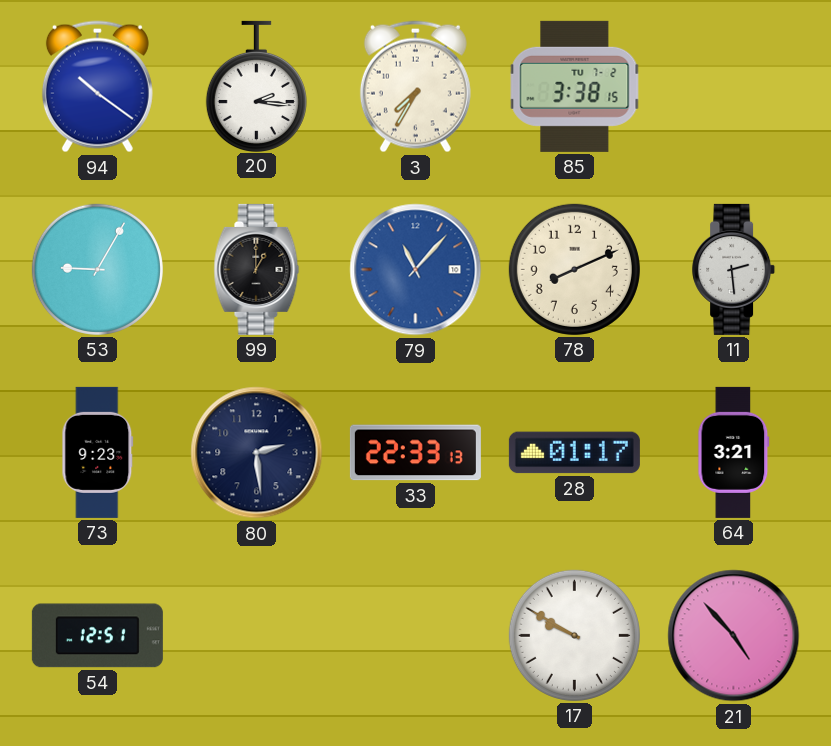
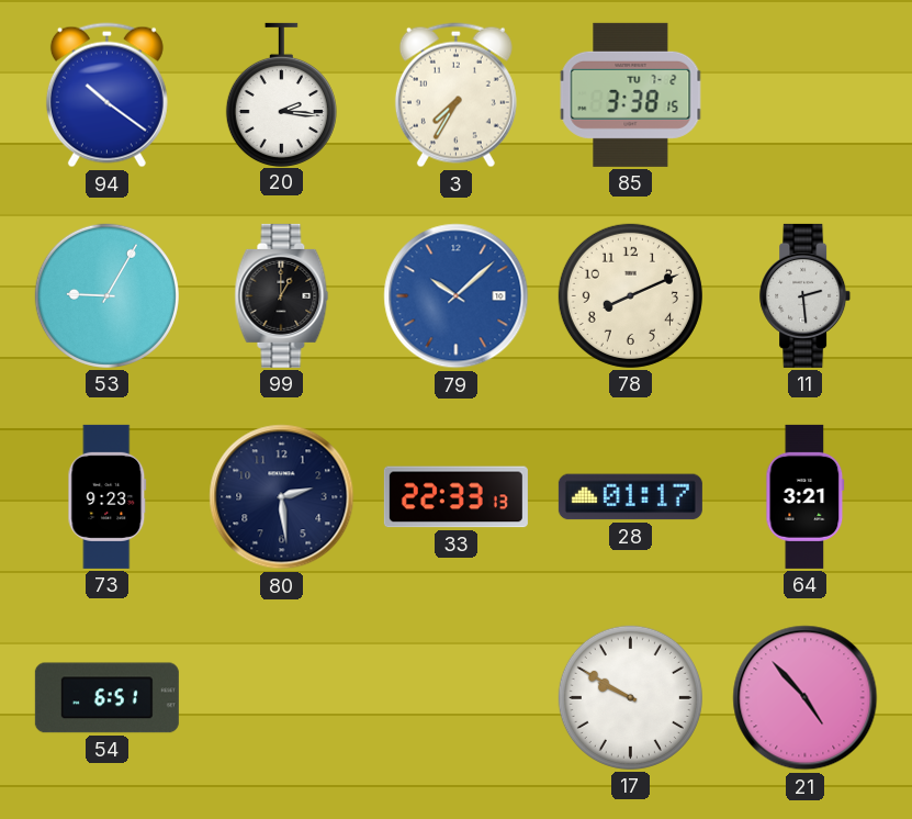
79: 11:07 -> 10:08 (457, 296)
54: 12:51 -> 6:51 (106, 698)
